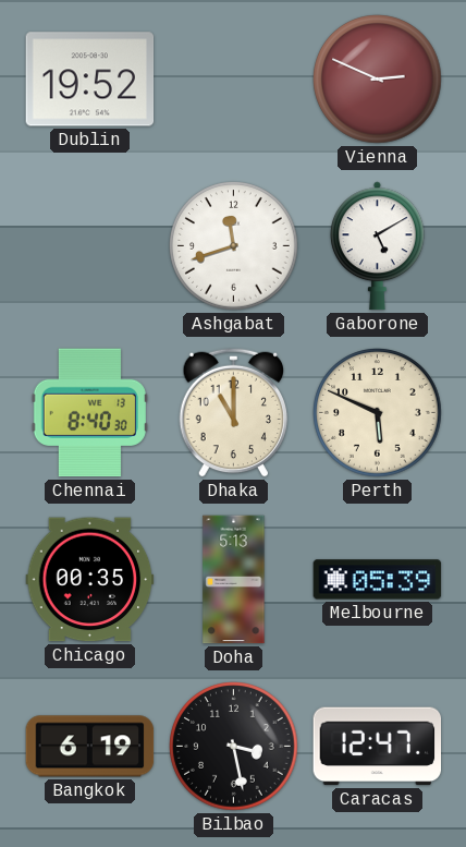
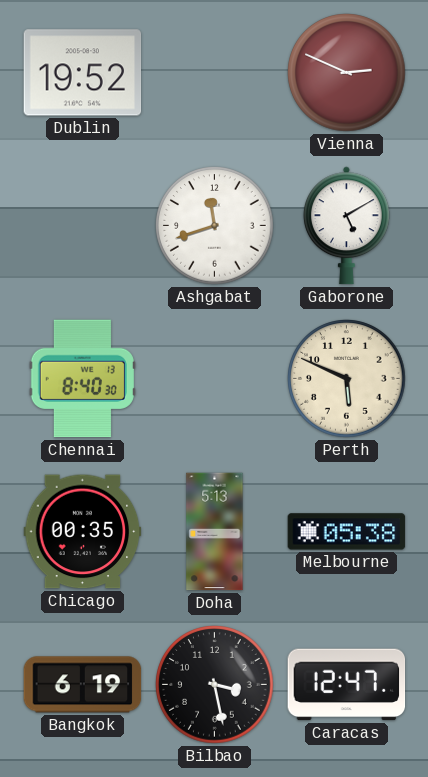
Dhaka: 11:00 -> none (234, 412)
Melbourne: 05:39 -> 05:38 (347, 532)
